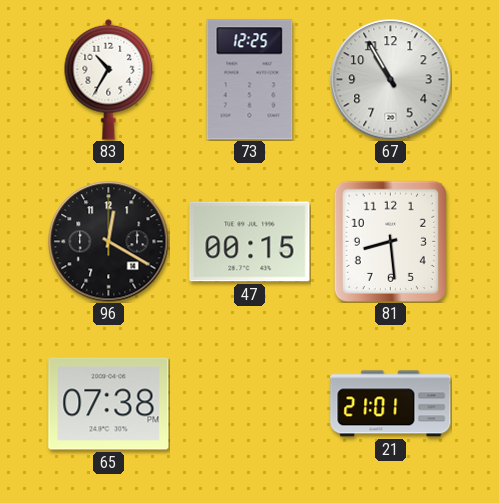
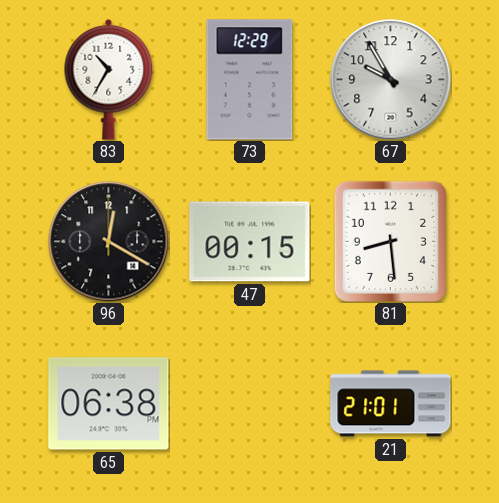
73: 12:25 -> 12:29 (250, 80)
67: 10:55 -> 9:55 (391, 80)
65: 07:38 -> 06:38 (109, 404)
